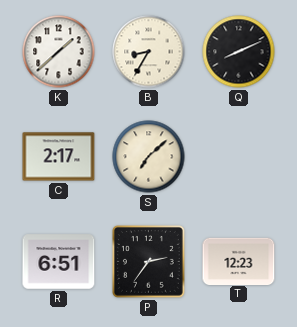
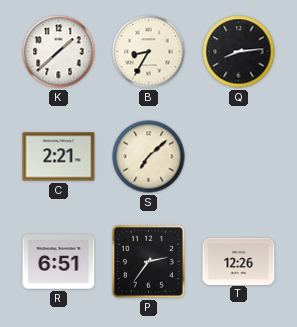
Q: 8:11 -> 8:14 (239, 52)
C: 2:17 -> 2:21 (59, 157)
T: 12:23 -> 12:26 (239, 261)
